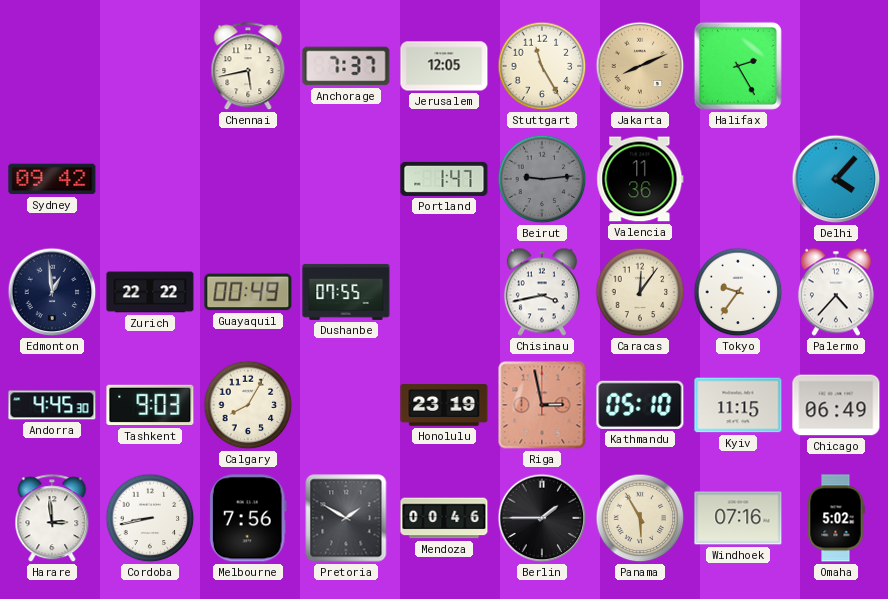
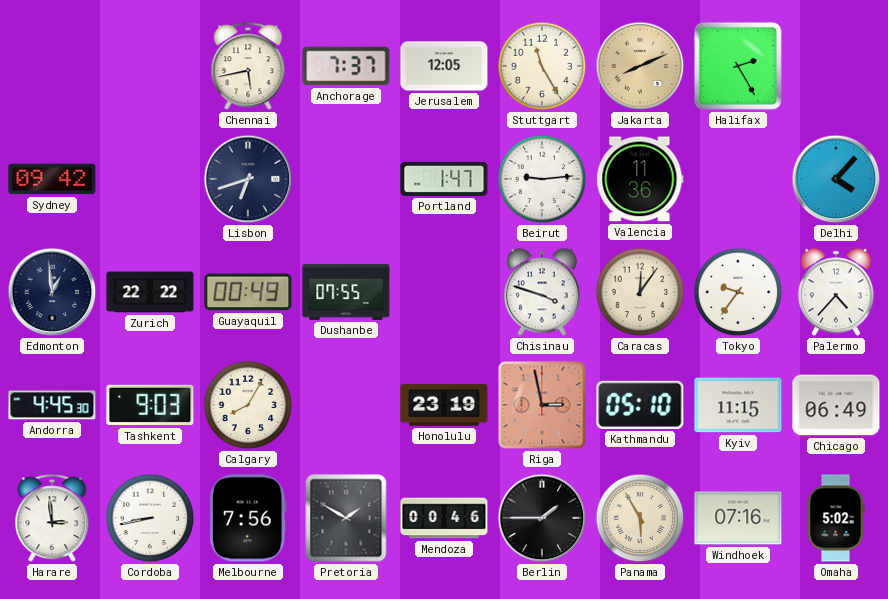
Lisbon: none -> 6:42 (248, 179)
Beirut dial: grey -> white (542, 179)
Chisinau: 3:43 -> 3:48 (542, 292)
